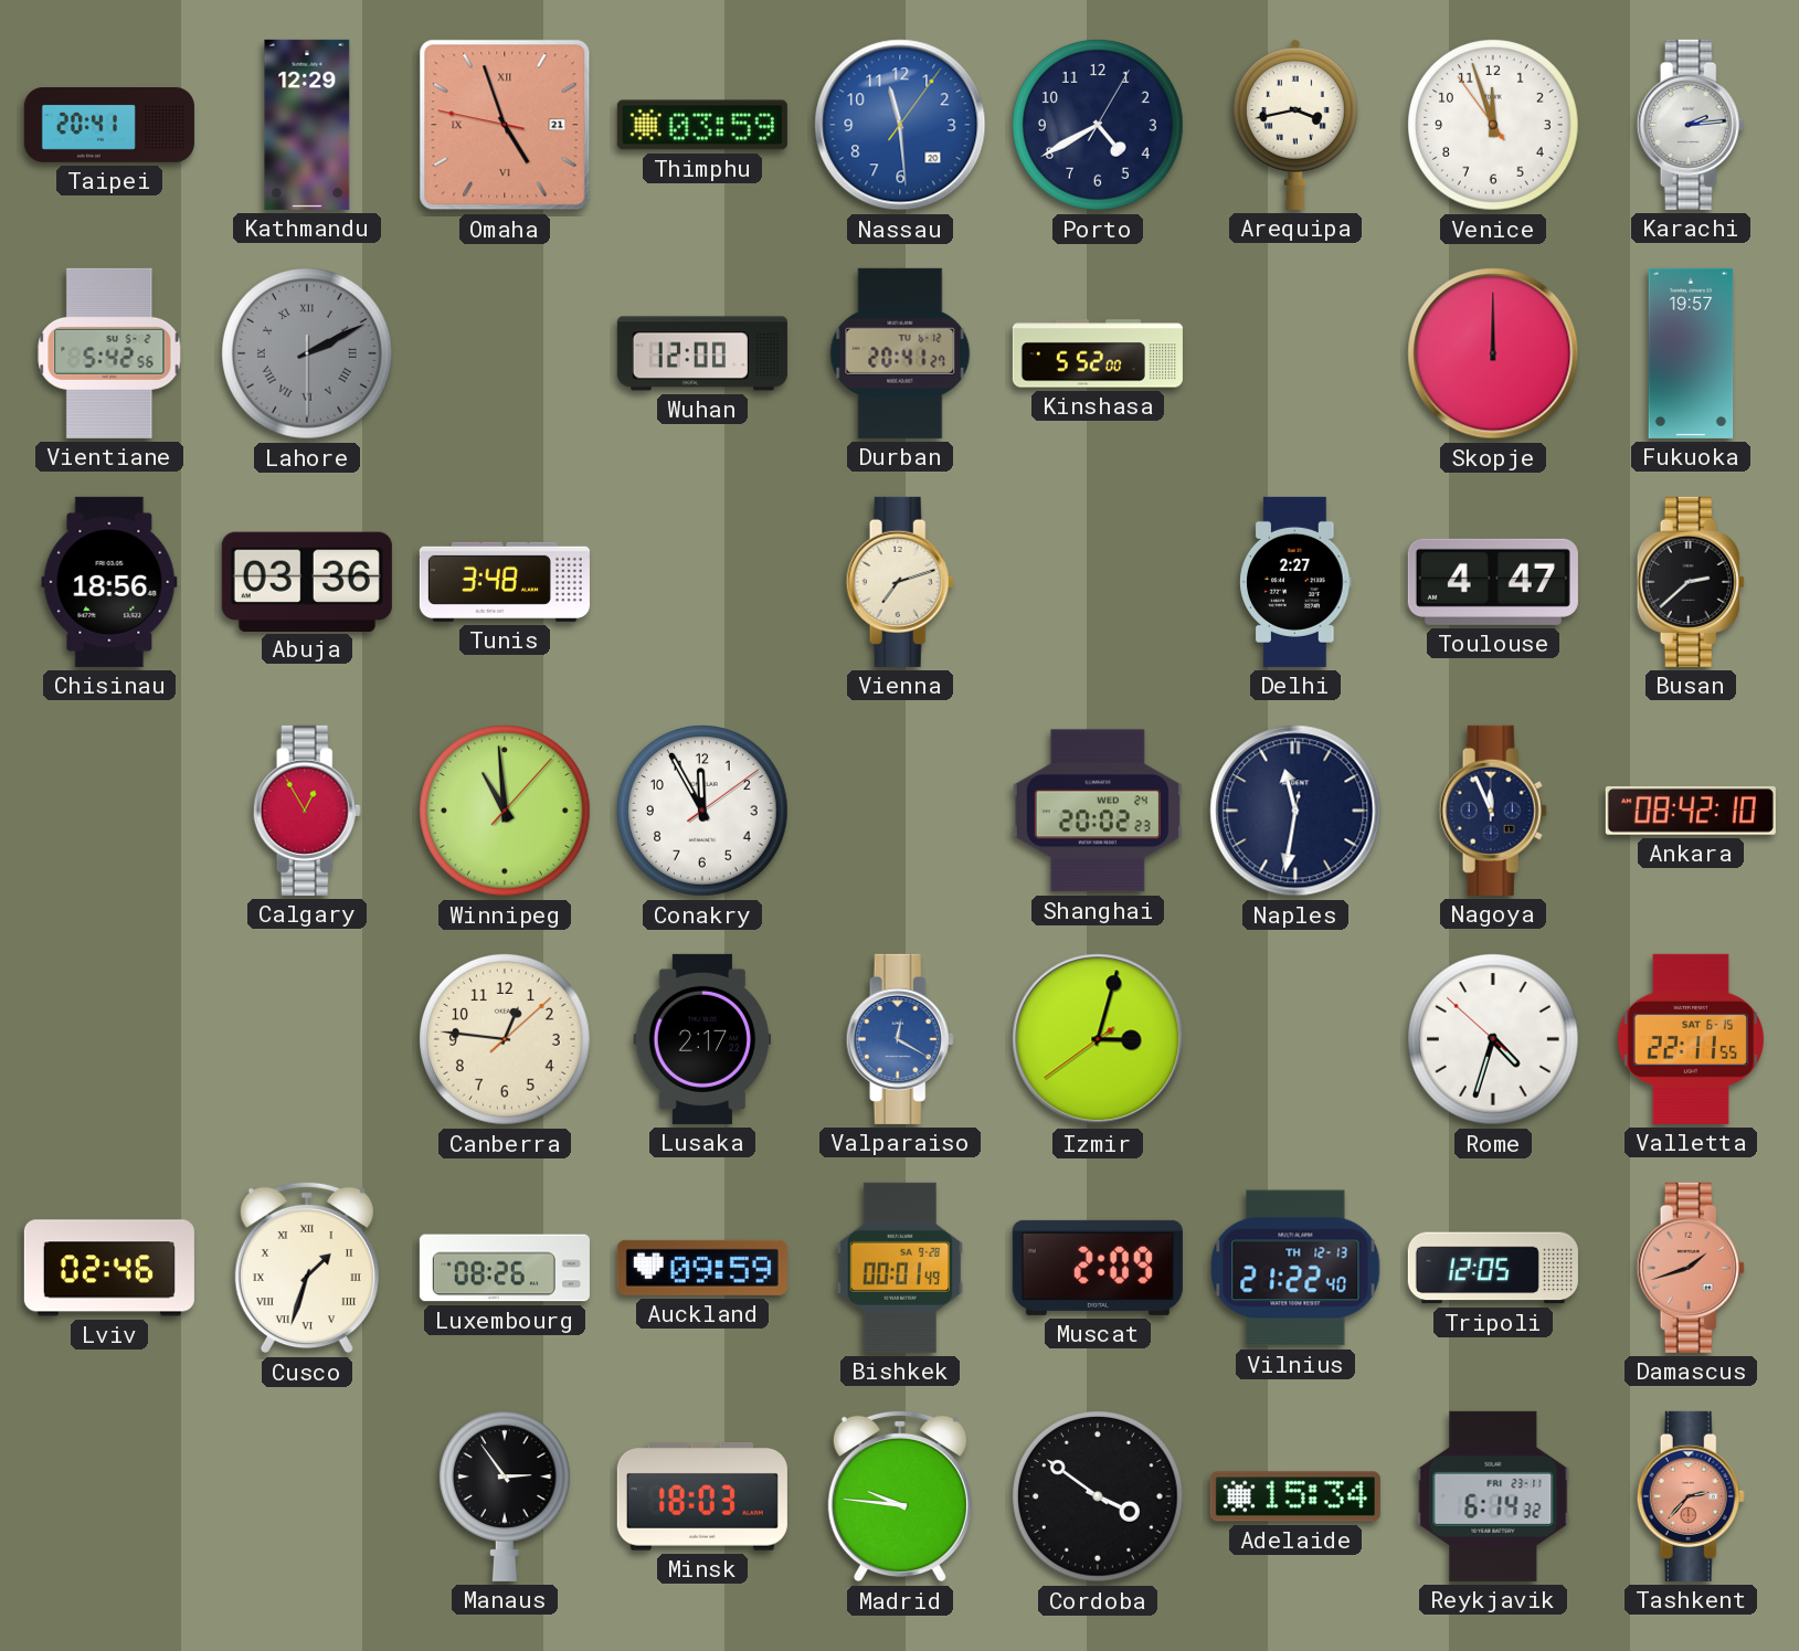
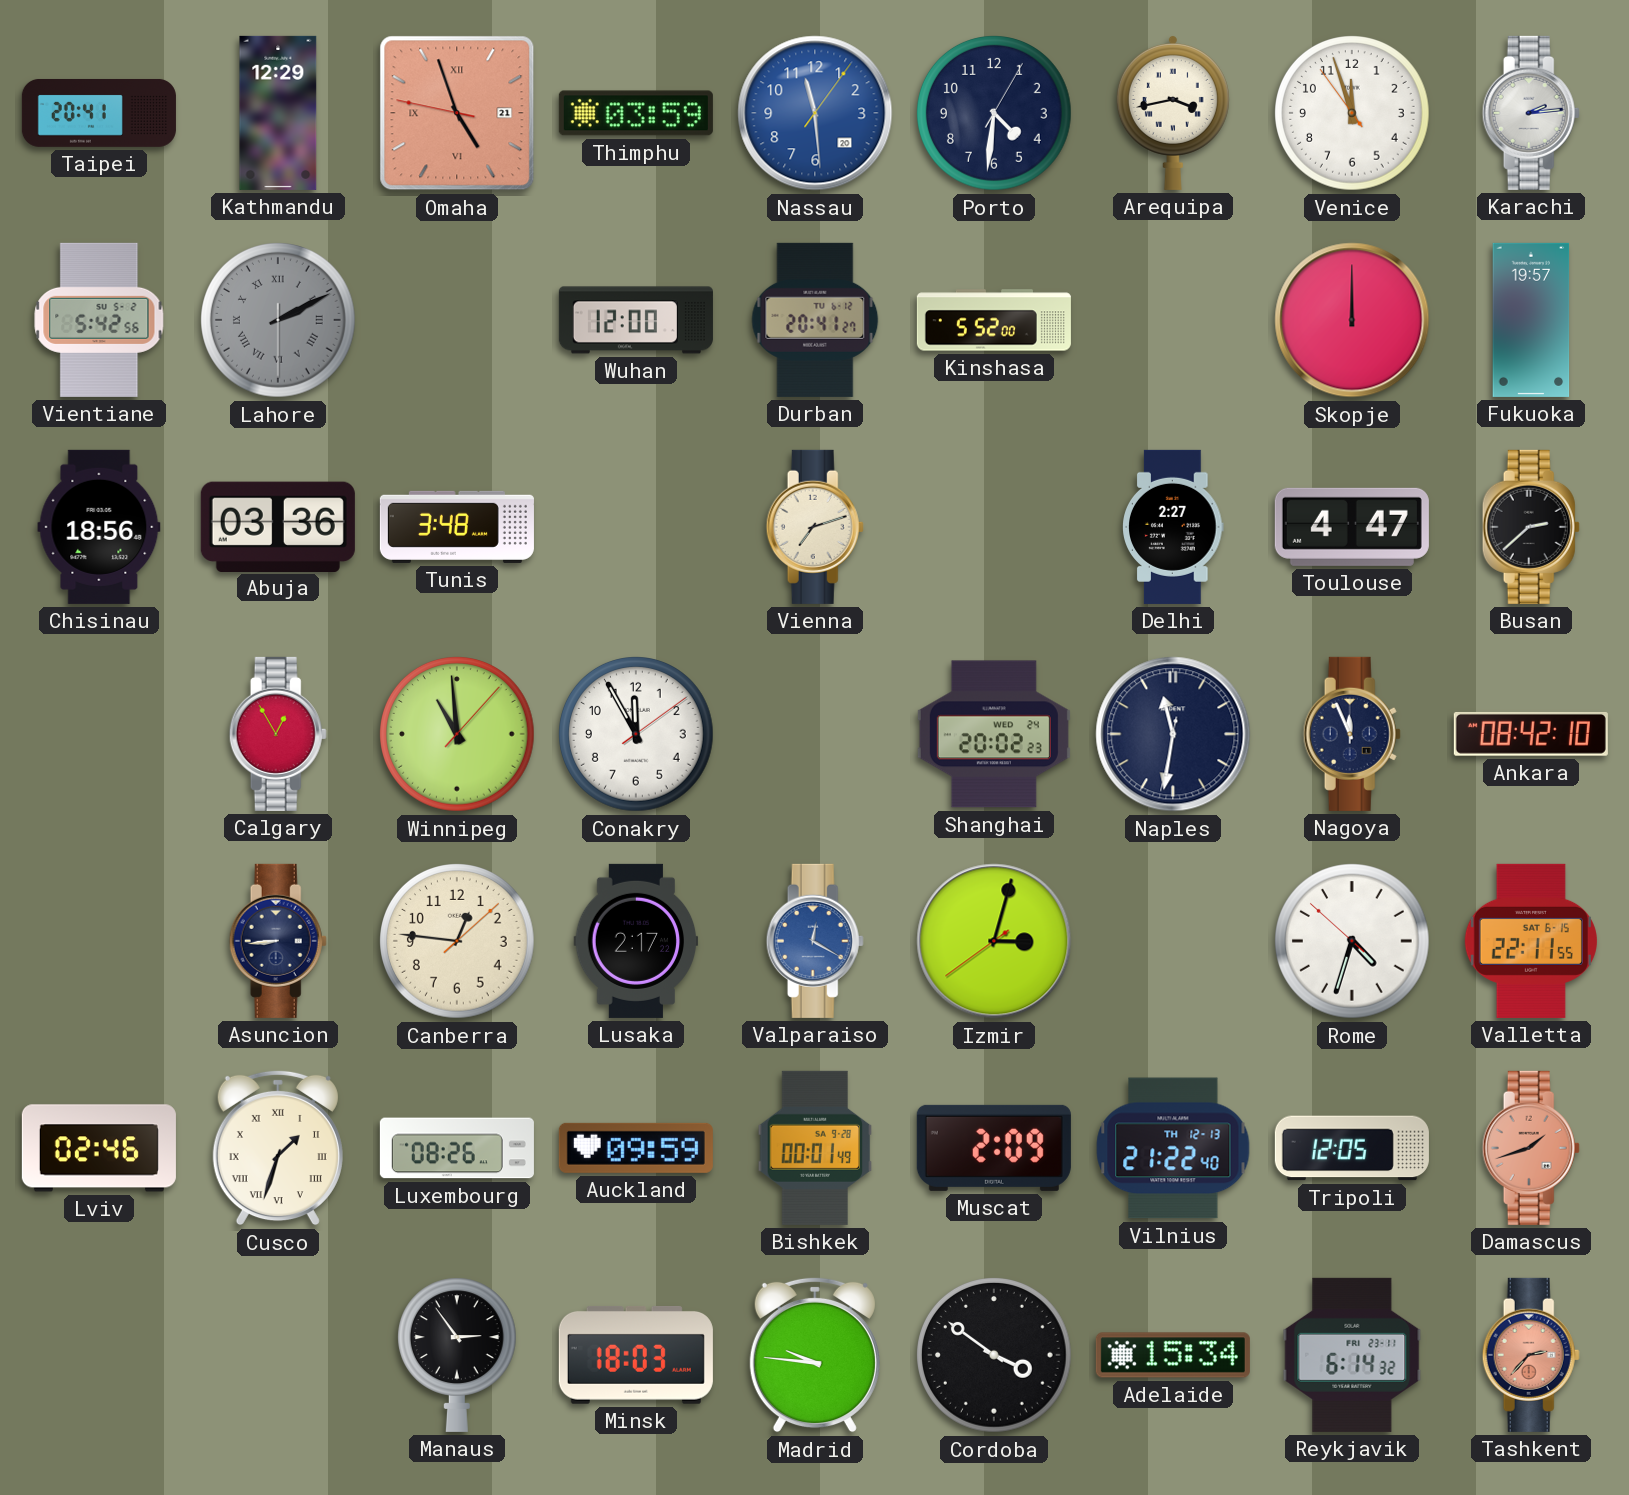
Porto: 4:40 -> 4:31 (995, 114)
Asuncion: none -> 8:44 (278, 941)
